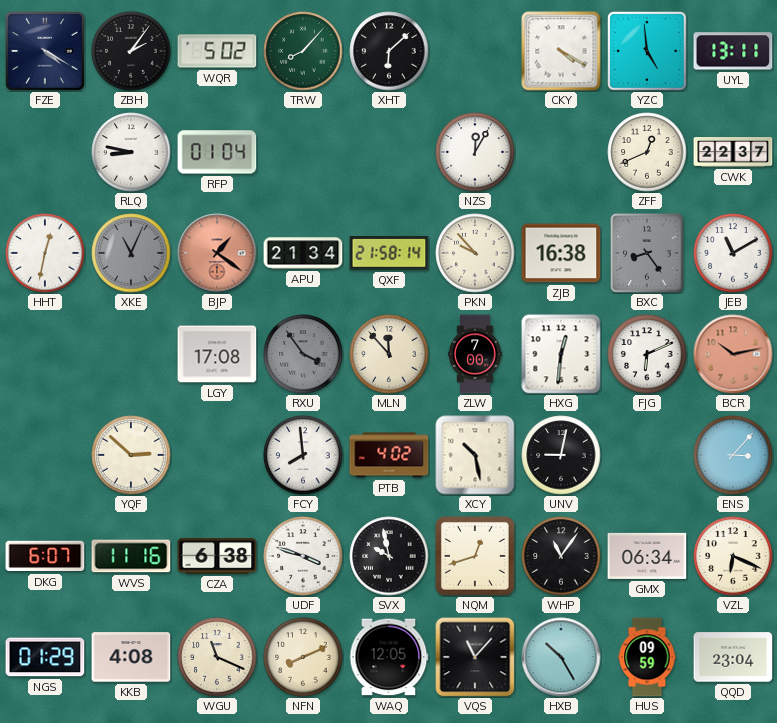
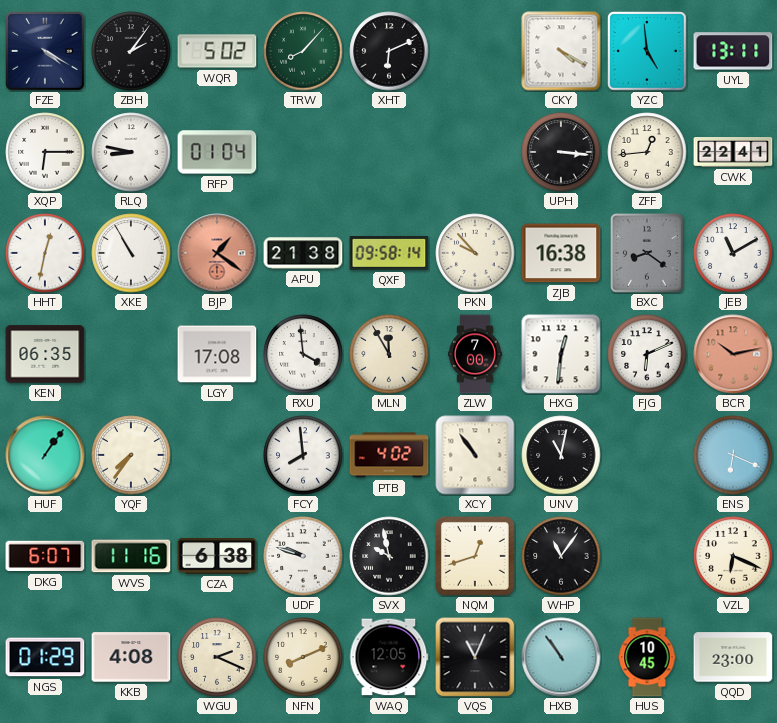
XHT: 6:08 -> 6:11 (389, 51)
XQP: none -> 6:15 (45, 152)
NZS: 12:05 -> none (475, 152)
UPH: none -> 3:16 (561, 152)
ZFF: 12:41 -> 12:44 (647, 152)
CWK: 22:37 -> 22:41 (733, 153)
XKE: 11:04 -> 10:55 (131, 253)
XKE dial: grey -> white (131, 253)
APU: 21:34 -> 21:38 (303, 253)
QXF: 21:58 -> 09:58 (389, 254)
BXC: 8:24 -> 8:21 (647, 253)
KEN: none -> 06:35 (45, 354)
RXU: 3:54 -> 3:59 (303, 354)
RXU dial: grey -> white (303, 354)
MLN: 11:53 -> 11:55 (389, 354)
HUF: none -> 1:06 (45, 455)
YQF: 2:52 -> 7:36 (131, 455)
XCY: 10:28 -> 10:54 (475, 455)
UNV: 9:02 -> 11:02 (561, 455)
ENS: 3:07 -> 6:19 (733, 455)
UDF: 3:48 -> 9:48 (303, 556)
GMX: 06:34 -> none (647, 556)
WGU: 11:19 -> 2:19 (217, 657)
VQS: 11:07 -> 11:04 (475, 657)
HXB: 10:25 -> 10:54 (561, 657)
HUS: 09:59 -> 10:45 (647, 657)
QQD: 23:04 -> 23:00 (733, 657)
